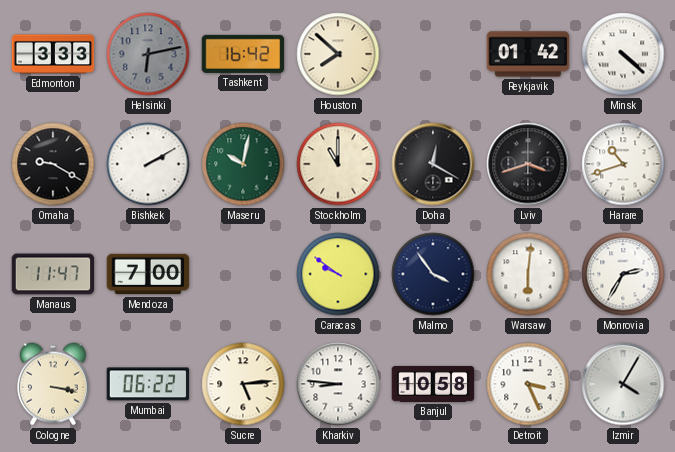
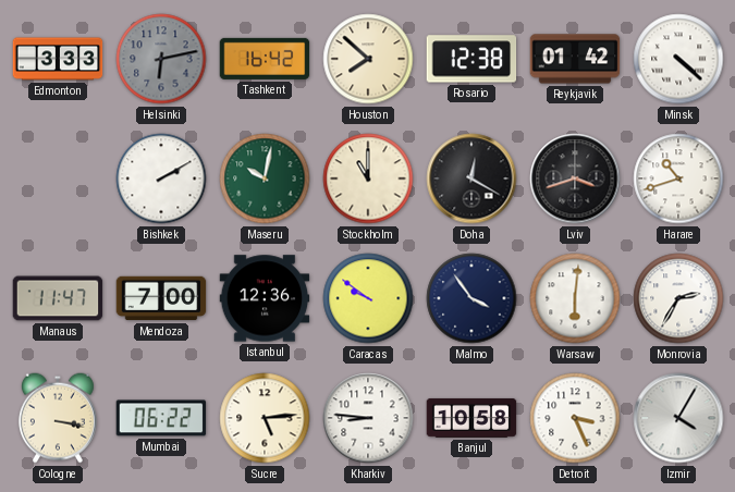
Rosario: none -> 12:38 (471, 59)
Omaha: 9:20 -> none (53, 164)
Istanbul: none -> 12:36 (265, 298)
